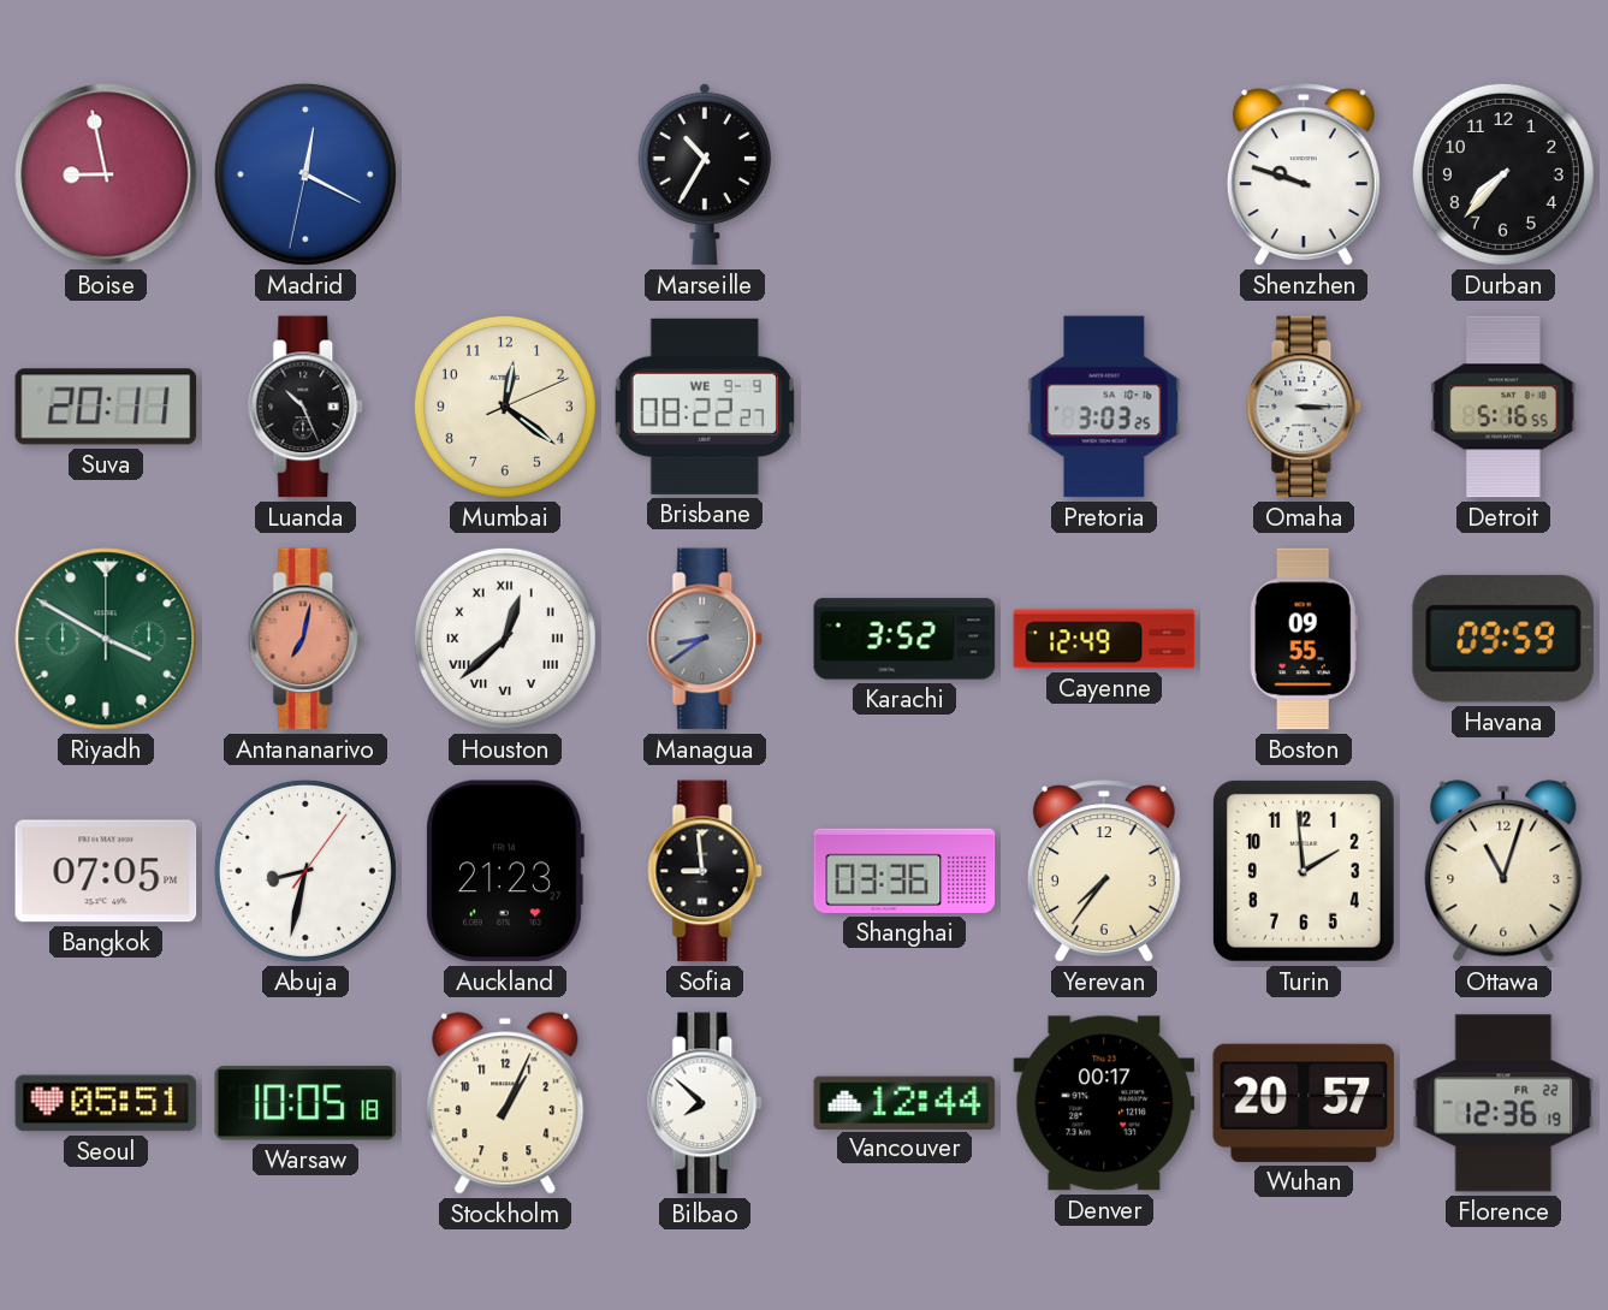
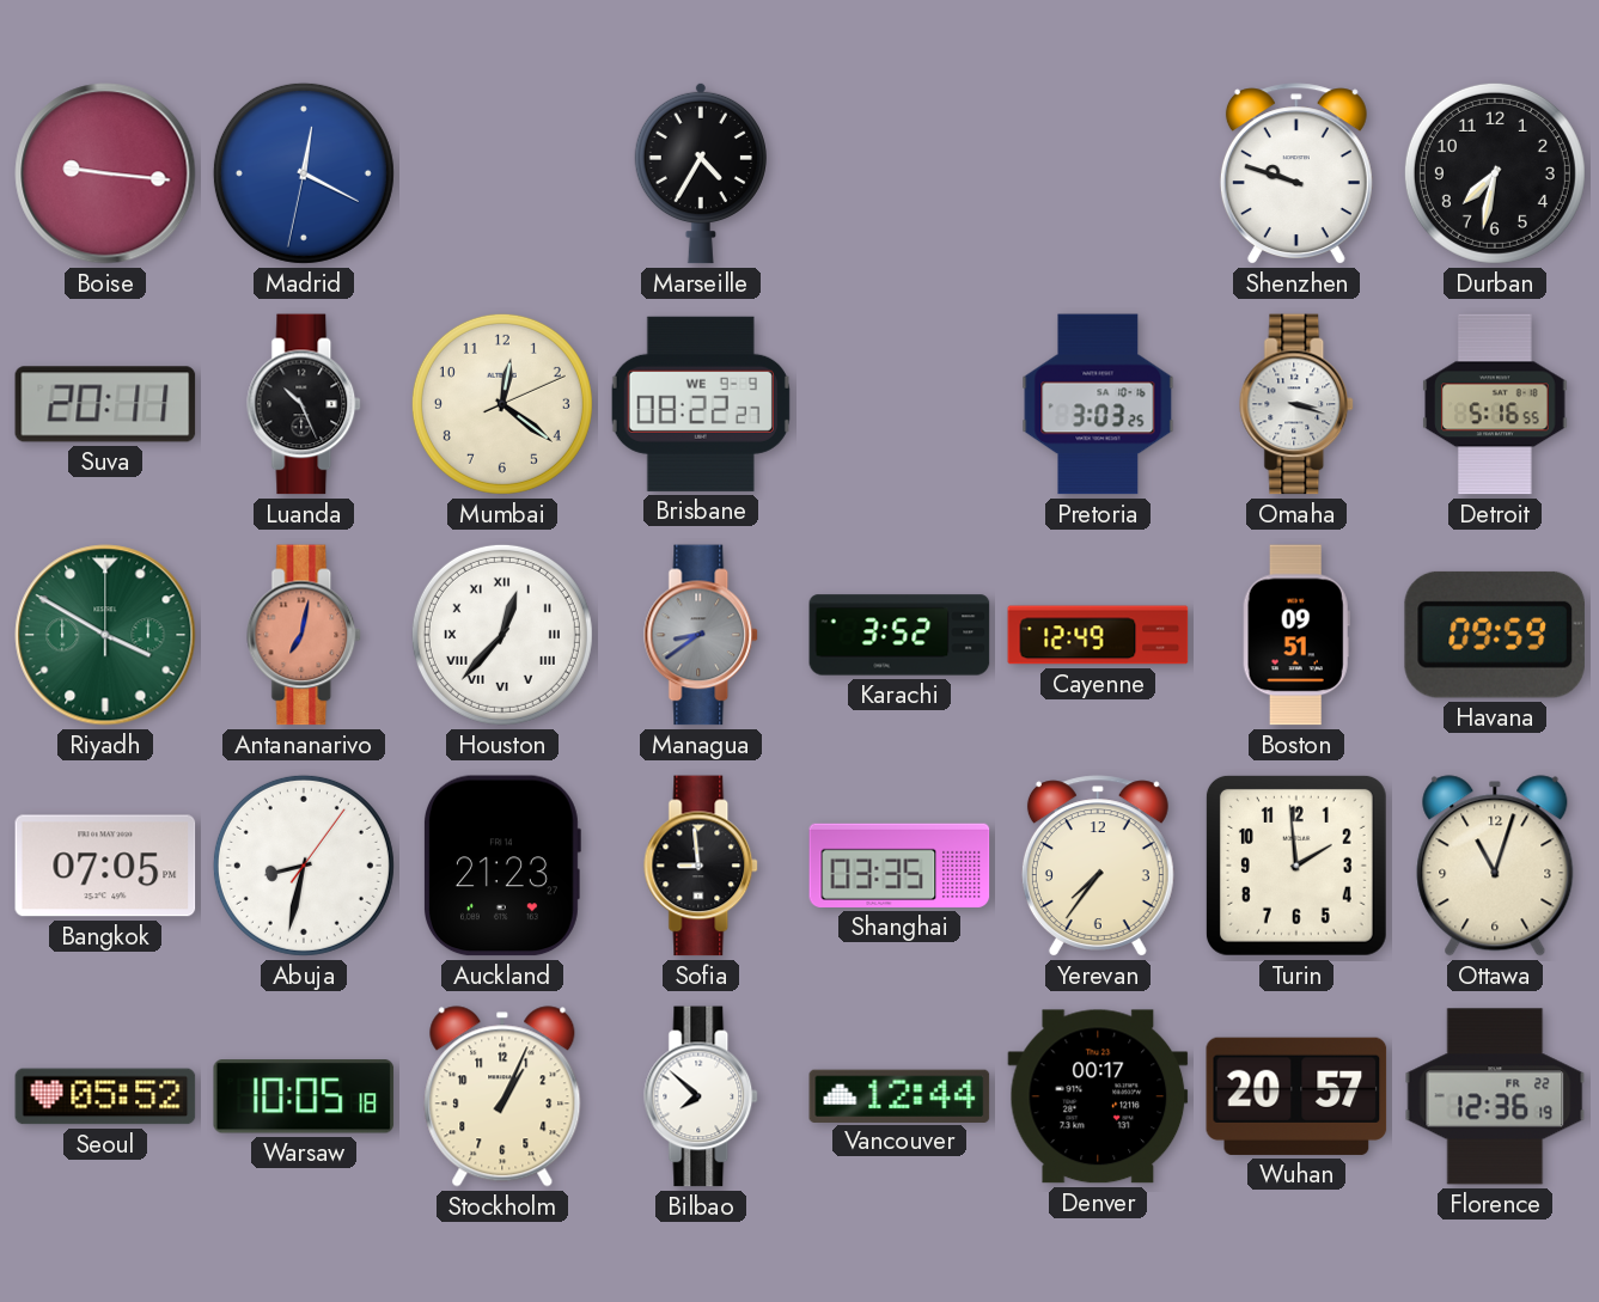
Boise: 8:58 -> 9:16 (105, 173)
Marseille: 10:35 -> 4:35 (701, 173)
Durban: 7:37 -> 7:32 (1495, 173)
Omaha: 3:15 -> 3:18 (1298, 404)
Houston: 12:38 -> 12:37 (502, 635)
Boston: 09:55 -> 09:51 (1296, 635)
Shanghai: 03:36 -> 03:35 (899, 866)
Seoul: 05:51 -> 05:52 (105, 1096)
